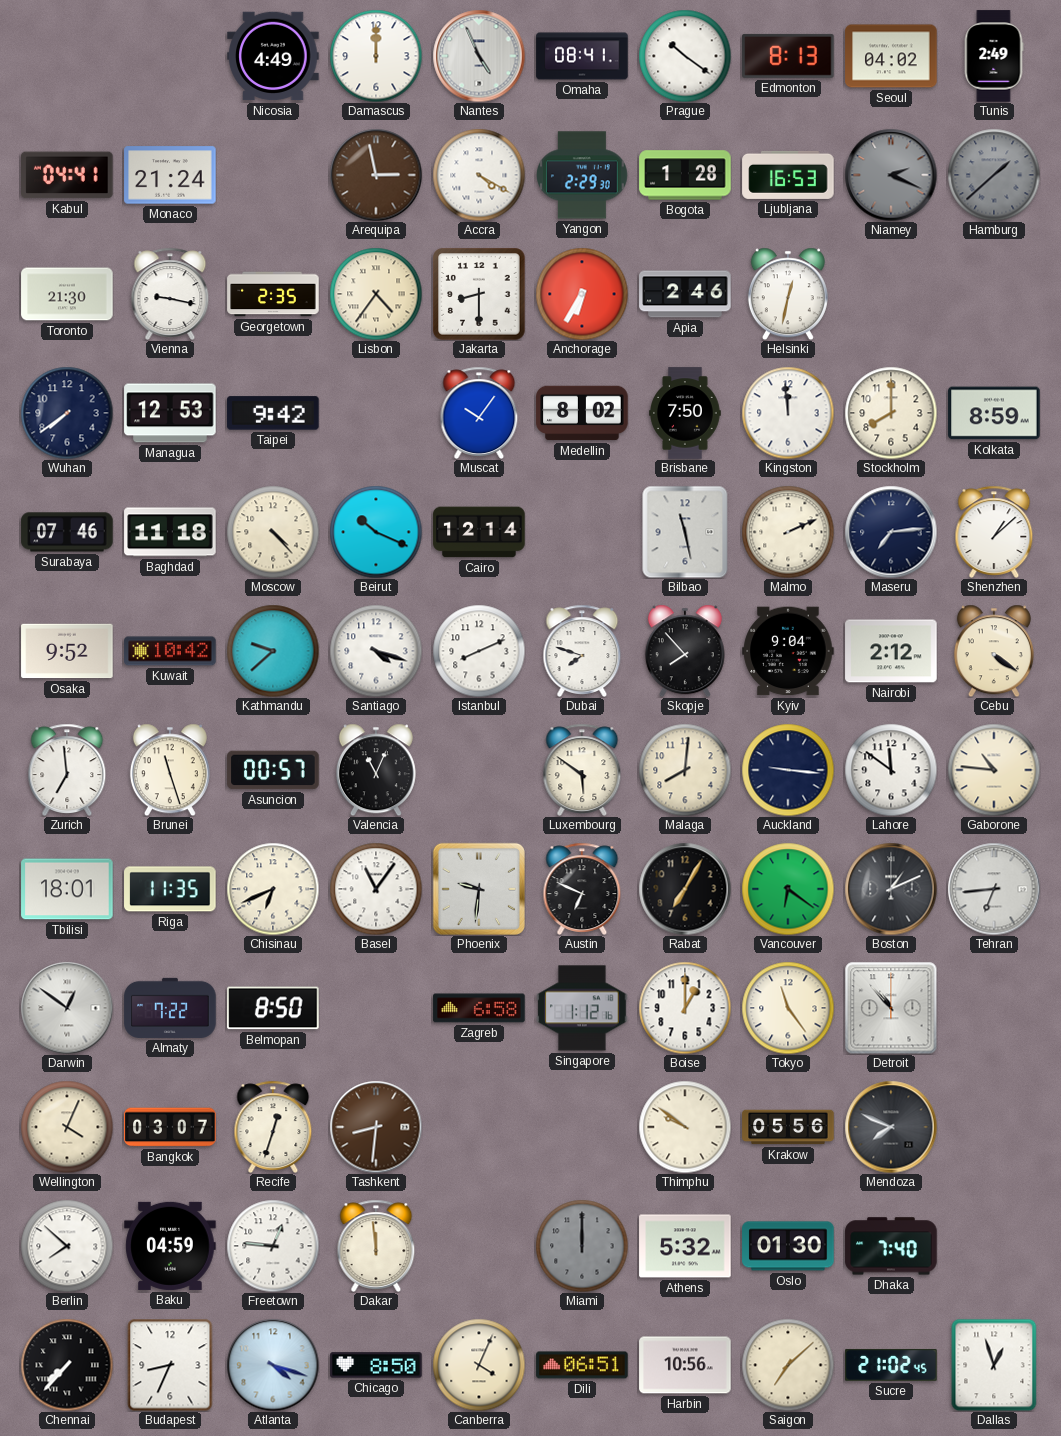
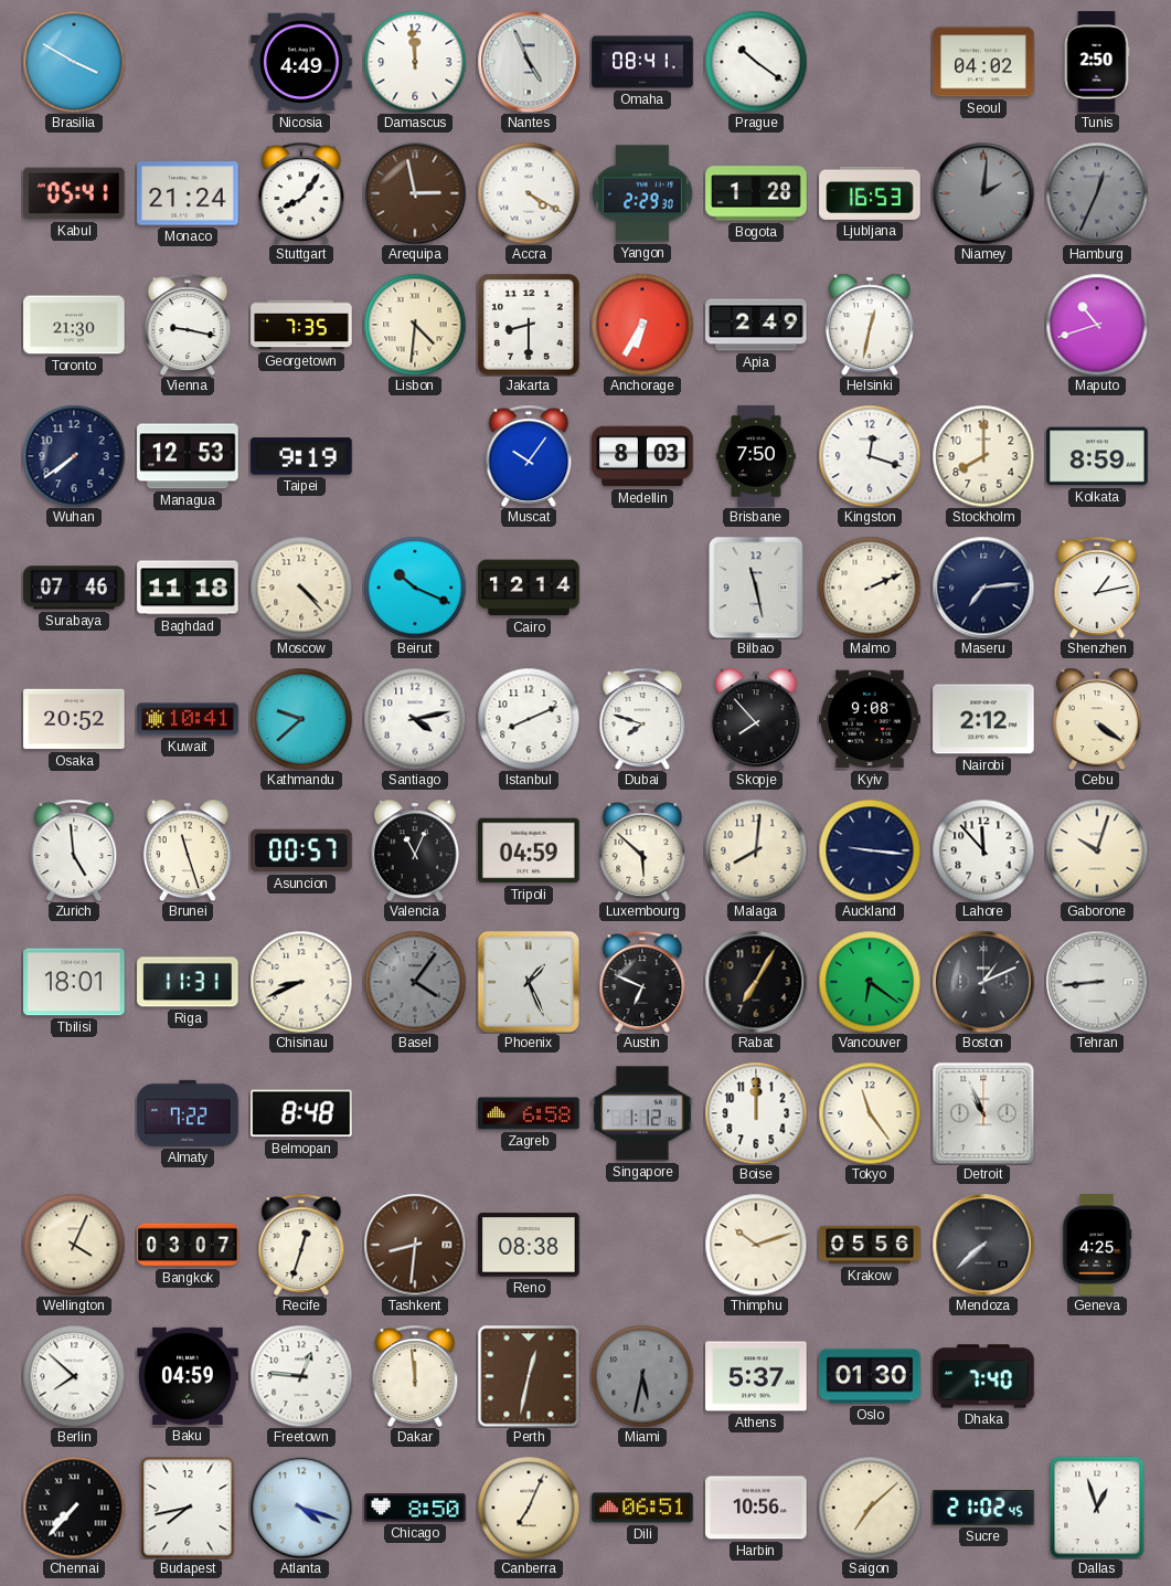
Brasilia: none -> 3:50 (74, 62)
Damascus: 12:00 -> 11:59 (415, 62)
Edmonton: 8:13 -> none (788, 56)
Tunis: 2:49 -> 2:50 (1097, 62)
Kabul: 04:41 -> 05:41 (74, 193)
Stuttgart: none -> 8:06 (301, 192)
Niamey: 2:19 -> 2:01 (983, 193)
Hamburg: 1:38 -> 12:34 (1097, 193)
Georgetown: 2:35 -> 7:35 (301, 325)
Lisbon: 4:36 -> 4:31 (415, 325)
Apia: 2:46 -> 2:49 (756, 325)
Maputo: none -> 10:42 (1097, 325)
Taipei: 9:42 -> 9:19 (301, 456)
Medellin: 8:02 -> 8:03 (642, 456)
Kingston: 11:59 -> 12:18 (870, 456)
Shenzhen: 1:08 -> 1:13 (1097, 586)
Osaka: 9:52 -> 20:52 (74, 719)
Kuwait: 10:42 -> 10:41 (188, 719)
Santiago: 4:18 -> 4:13 (415, 719)
Kyiv: 9:04 -> 9:08 (870, 719)
Zurich: 6:59 -> 4:59 (74, 849)
Tripoli: none -> 04:59 (529, 850)
Luxembourg: 5:51 -> 5:52 (642, 849)
Lahore: 11:51 -> 11:53 (983, 850)
Gaborone: 10:46 -> 10:03 (1097, 850)
Riga: 11:35 -> 11:31 (188, 982)
Chisinau: 6:41 -> 8:41 (301, 982)
Basel: 11:06 -> 4:06 (415, 982)
Basel dial: white -> grey (415, 982)
Phoenix: 9:31 -> 1:26 (529, 982)
Tehran: 6:44 -> 8:44 (1097, 982)
Darwin: 12:51 -> none (67, 1008)
Belmopan: 8:50 -> 8:48 (301, 1113)
Boise: 1:00 -> 12:00 (756, 1113)
Detroit: 10:53 -> 10:56 (983, 1113)
Reno: none -> 08:38 (529, 1245)
Thimphu: 9:51 -> 10:12 (756, 1245)
Mendoza: 7:49 -> 7:38 (983, 1245)
Geneva: none -> 4:25 (1097, 1245)
Perth: none -> 12:32 (529, 1376)
Miami: 12:00 -> 5:32 (642, 1376)
Athens: 5:32 -> 5:37 (756, 1376)
Budapest: 8:34 -> 7:43 (188, 1508)
Canberra: 4:04 -> 7:04 (529, 1508)
